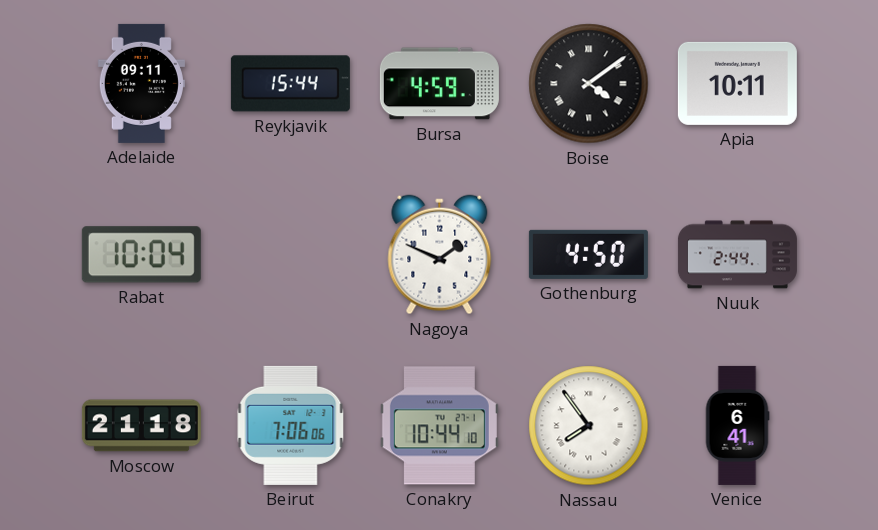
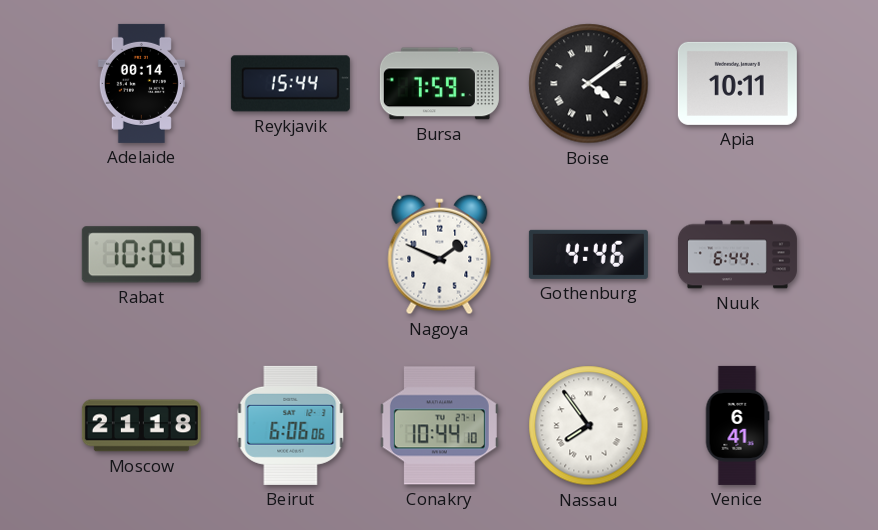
Adelaide: 09:11 -> 00:14 (141, 83)
Bursa: 4:59 -> 7:59 (439, 84)
Gothenburg: 4:50 -> 4:46 (588, 254)
Nuuk: 2:44 -> 6:44 (737, 255)
Beirut: 7:06 -> 6:06 (291, 425)
